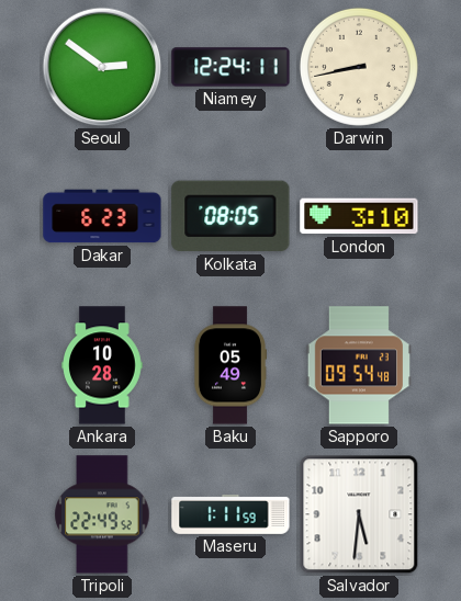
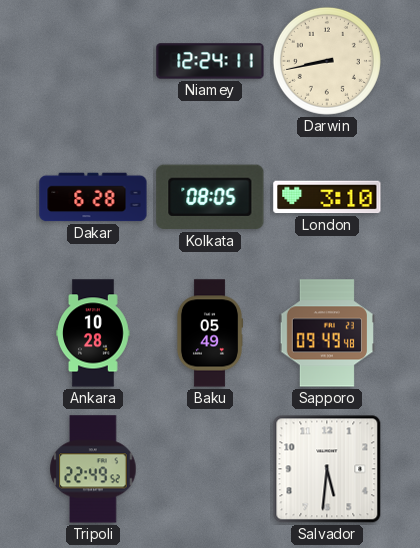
Seoul: 2:51 -> none (102, 67)
Dakar: 6:23 -> 6:28 (93, 197)
Sapporo: 09:54 -> 09:49 (327, 333)
Maseru: 1:11 -> none (231, 514)
